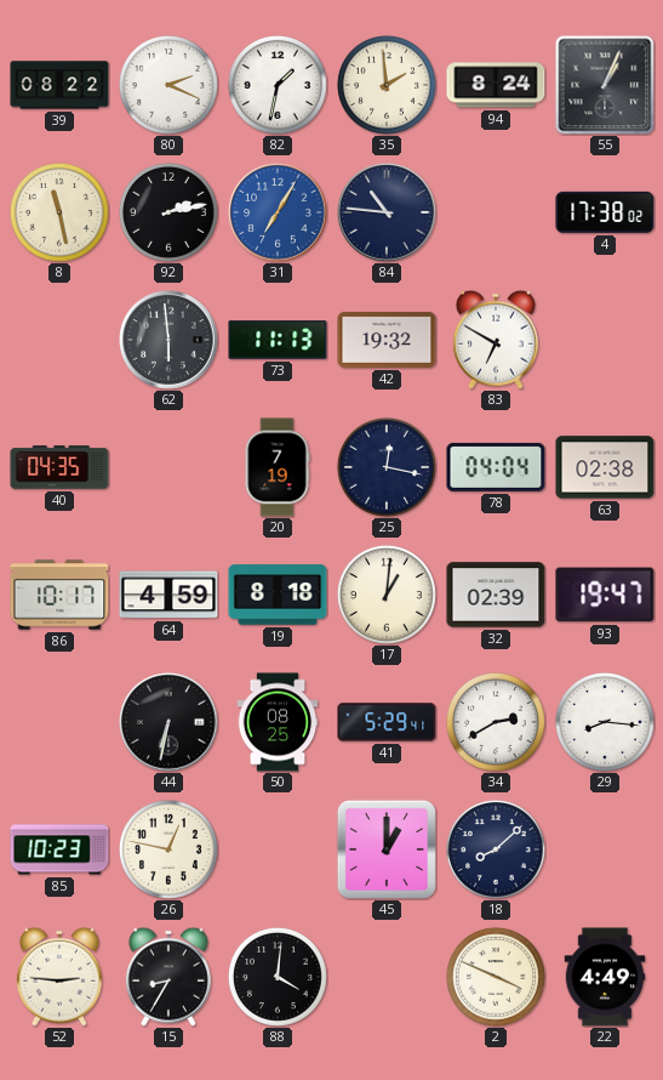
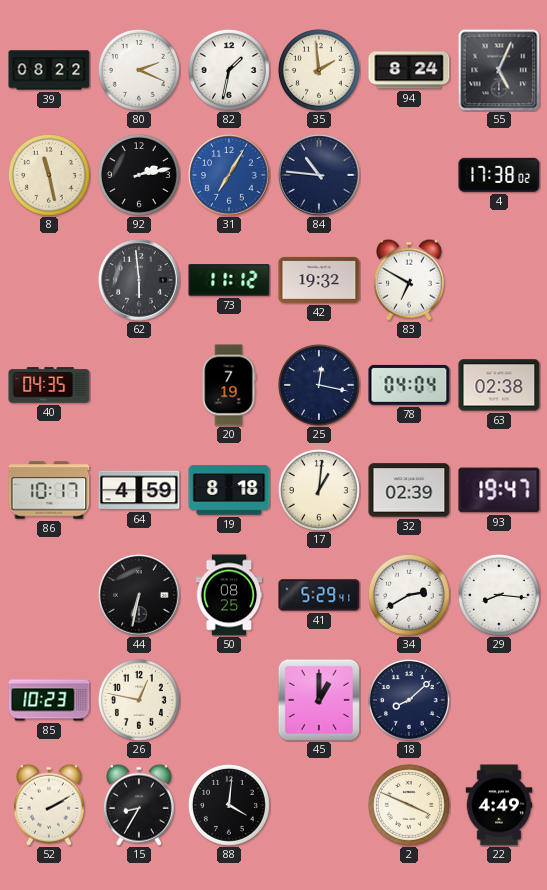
55: 1:04 -> 5:04 (499, 70)
73: 11:13 -> 11:12 (229, 280)
52: 2:46 -> 2:10 (49, 805)
